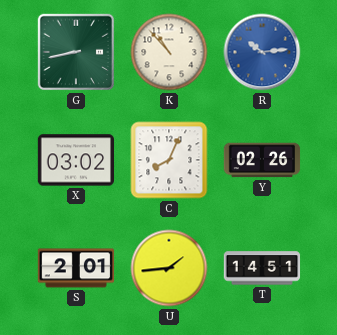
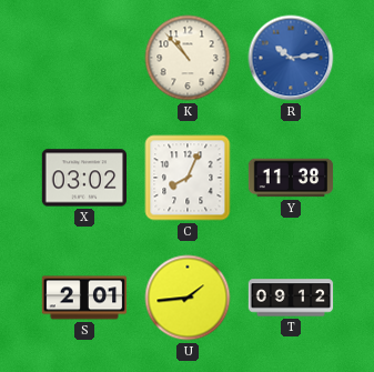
G: 8:43 -> none (76, 52)
Y: 02:26 -> 11:38 (291, 178)
T: 14:51 -> 09:12 (291, 298)
